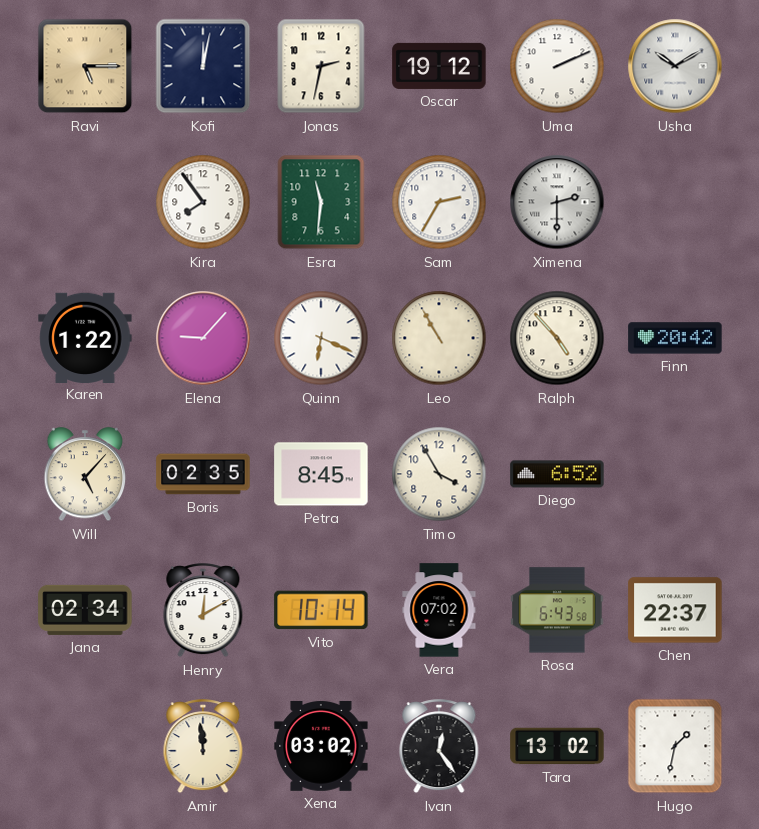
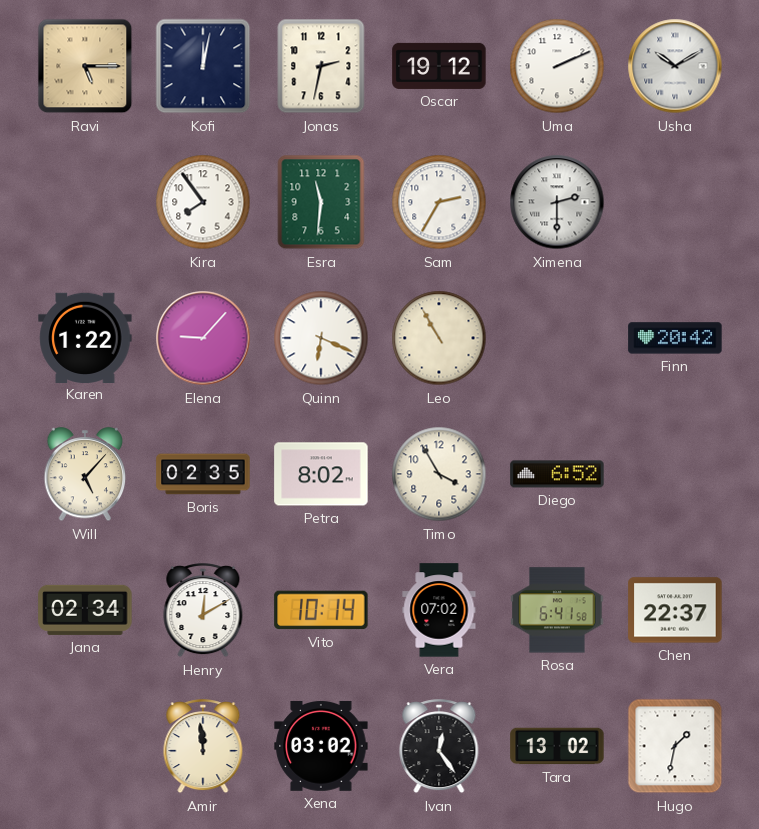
Ralph: 4:53 -> none (557, 338)
Petra: 8:45 -> 8:02 (321, 474)
Rosa: 6:43 -> 6:41 (557, 610)
